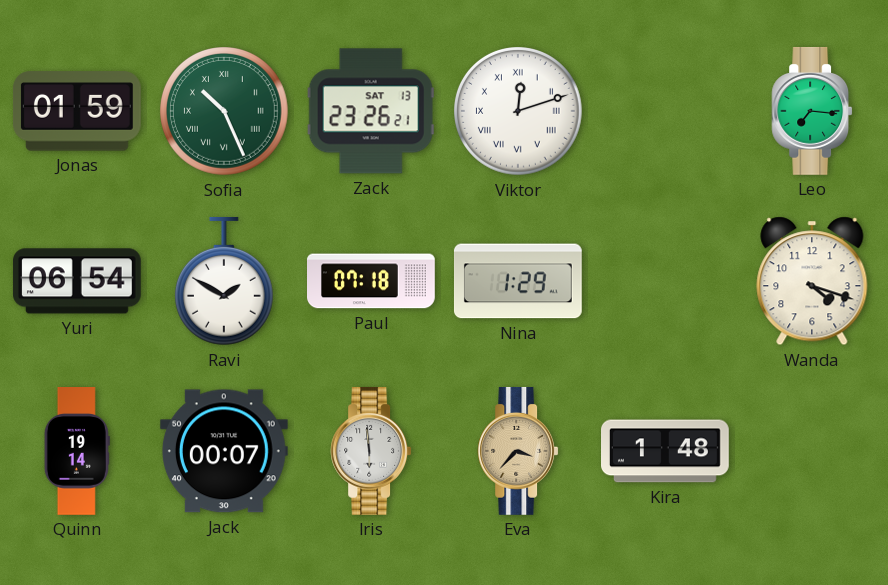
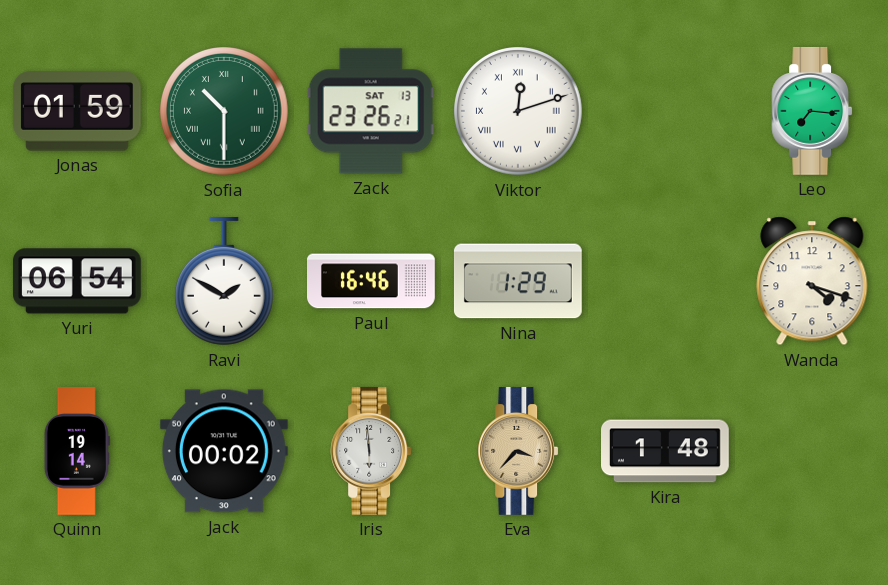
Sofia: 10:26 -> 10:30 (225, 112)
Paul: 07:18 -> 16:46 (372, 281)
Jack: 00:07 -> 00:02 (224, 451)
